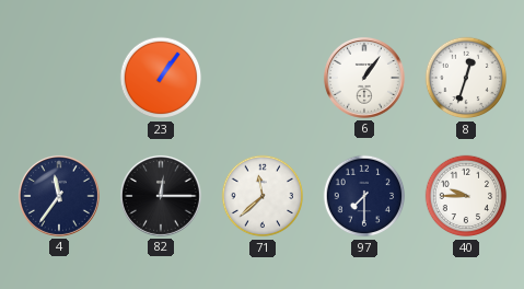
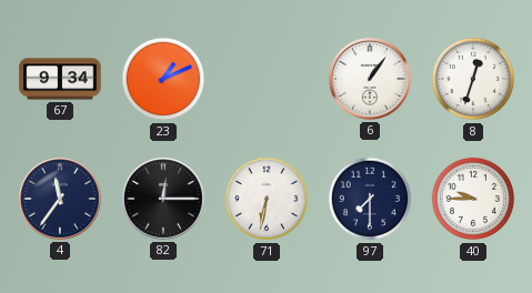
67: none -> 9:34 (60, 79)
23: 1:06 -> 1:11 (163, 79)
71: 11:38 -> 6:32 (267, 199)
